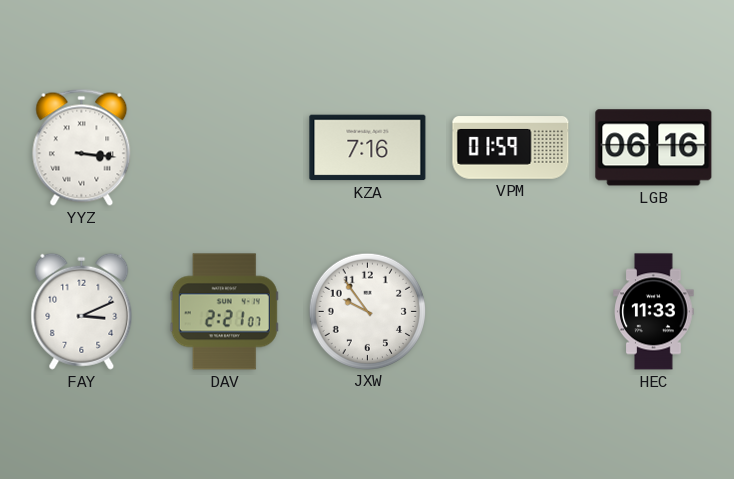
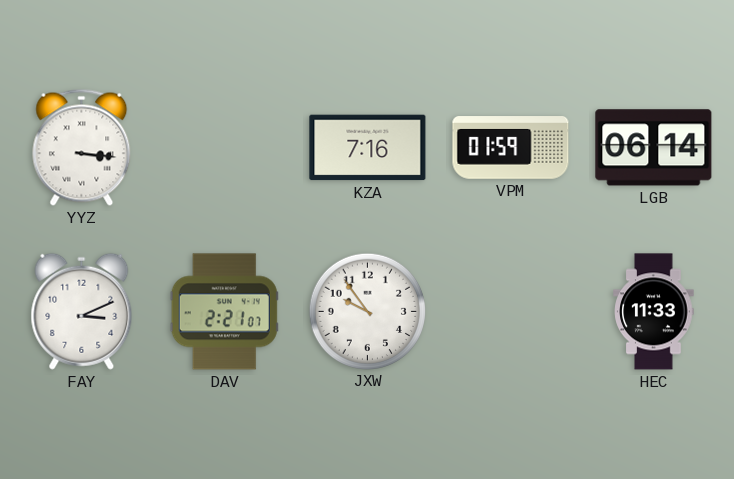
LGB: 06:16 -> 06:14 (654, 148)
